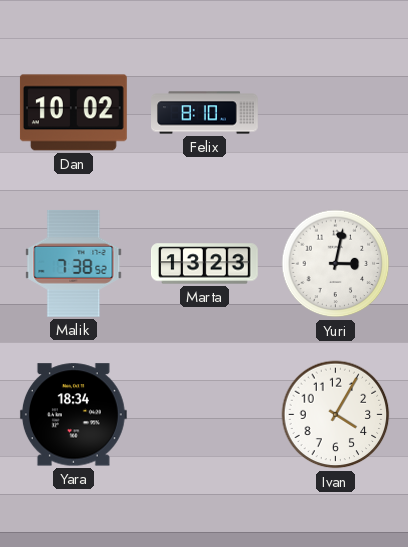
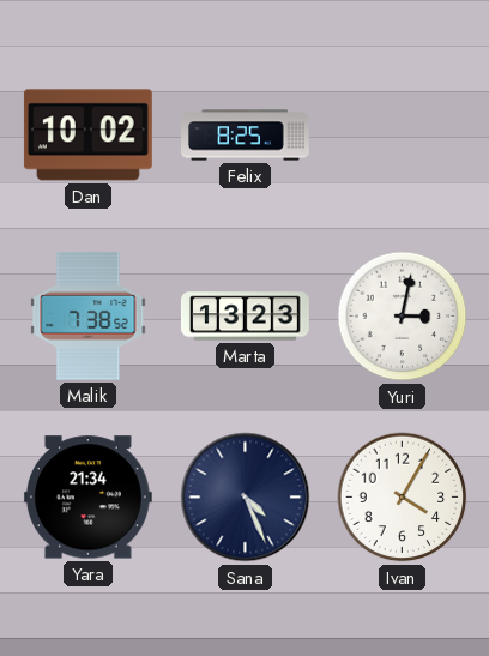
Felix: 8:10 -> 8:25 (246, 136)
Yara: 18:34 -> 21:34 (87, 498)
Sana: none -> 4:26 (246, 498)
